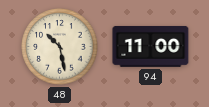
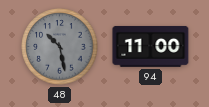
48 dial: cream -> grey (60, 47)
